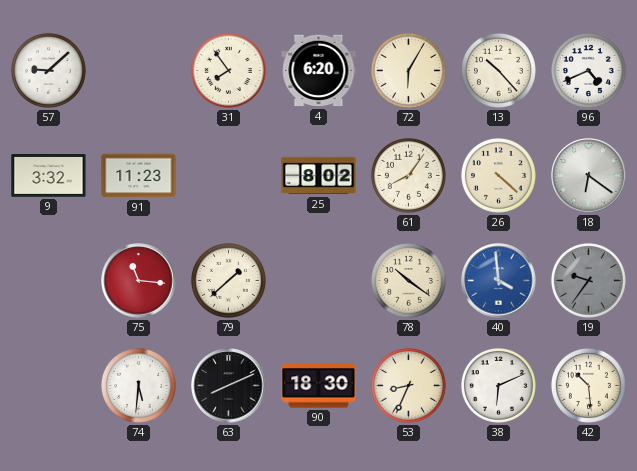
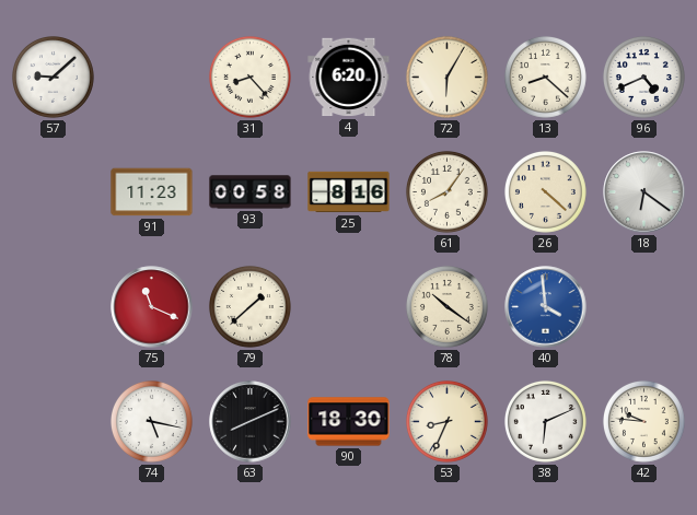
31: 7:54 -> 8:23 (249, 77)
13: 10:23 -> 8:22 (545, 77)
9: 3:32 -> none (49, 176)
93: none -> 00:58 (251, 192)
25: 8:02 -> 8:16 (349, 192)
75: 11:16 -> 11:19 (152, 307)
19: 9:36 -> none (588, 280)
74: 5:31 -> 5:17 (151, 421)
42: 10:29 -> 9:46 (643, 421)
